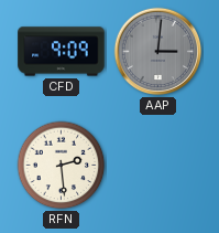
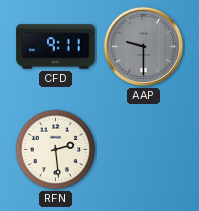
CFD: 9:09 -> 9:11 (56, 47)
AAP: 3:01 -> 9:30 (144, 47)
